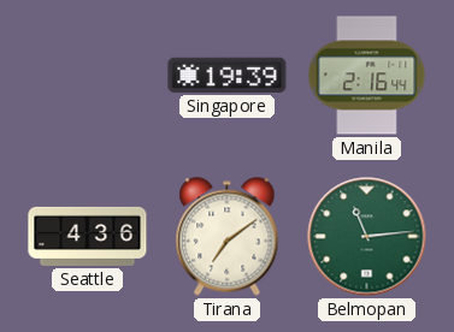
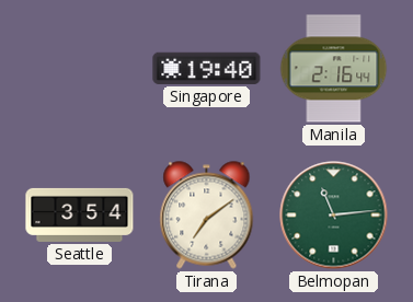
Singapore: 19:39 -> 19:40 (207, 68)
Seattle: 4:36 -> 3:54 (80, 214)
